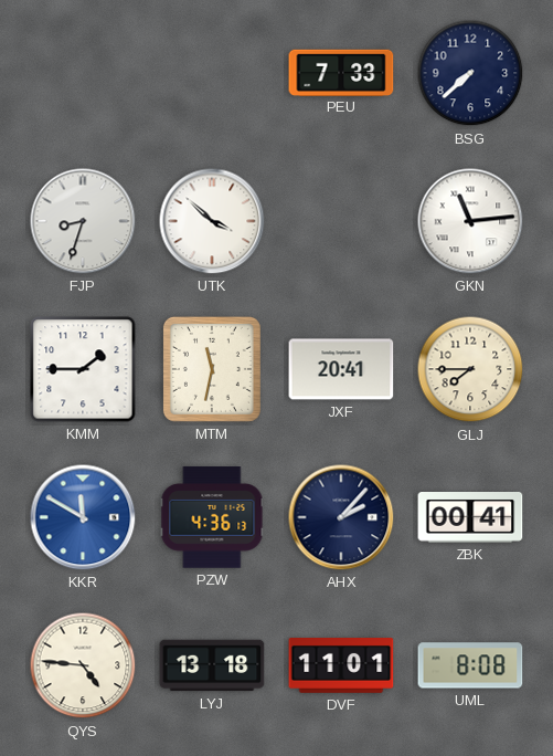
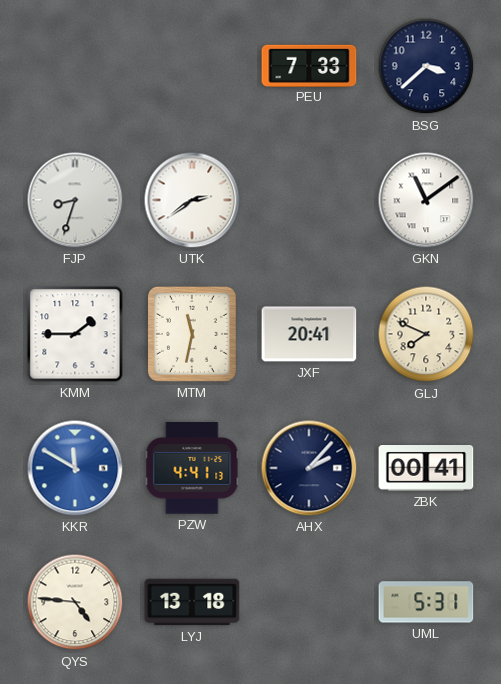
BSG: 7:38 -> 3:38 (426, 66)
UTK: 3:52 -> 2:39 (192, 200)
GKN: 11:14 -> 11:09 (426, 200)
GLJ: 7:45 -> 7:49 (426, 334)
PZW: 4:36 -> 4:41 (192, 468)
DVF: 11:01 -> none (341, 666)
UML: 8:08 -> 5:31 (426, 602)
